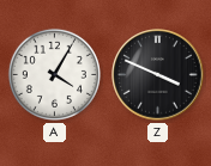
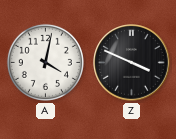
A: 4:05 -> 4:02 (45, 62)
